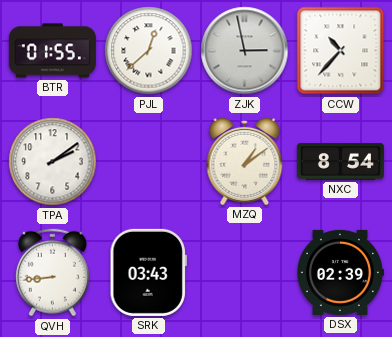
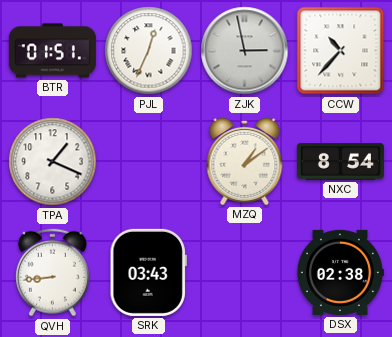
BTR: 01:55 -> 01:51 (52, 51)
PJL: 12:38 -> 12:34 (149, 51)
TPA: 2:09 -> 1:19 (53, 162)
DSX: 02:39 -> 02:38 (340, 272)
